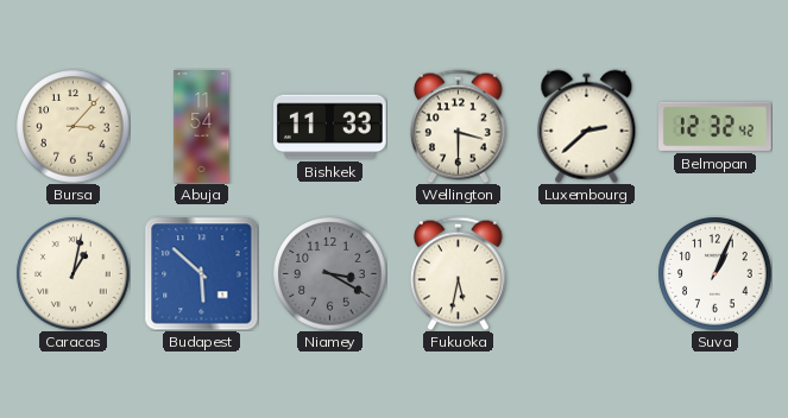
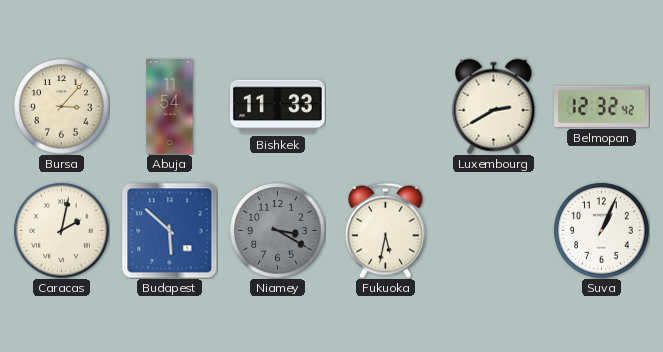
Wellington: 3:30 -> none (459, 126)
Luxembourg: 2:38 -> 2:40 (494, 106)
Caracas: 1:02 -> 2:02 (61, 230)
